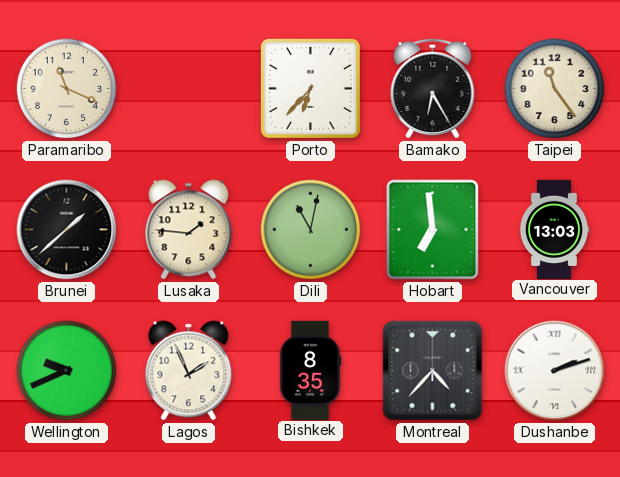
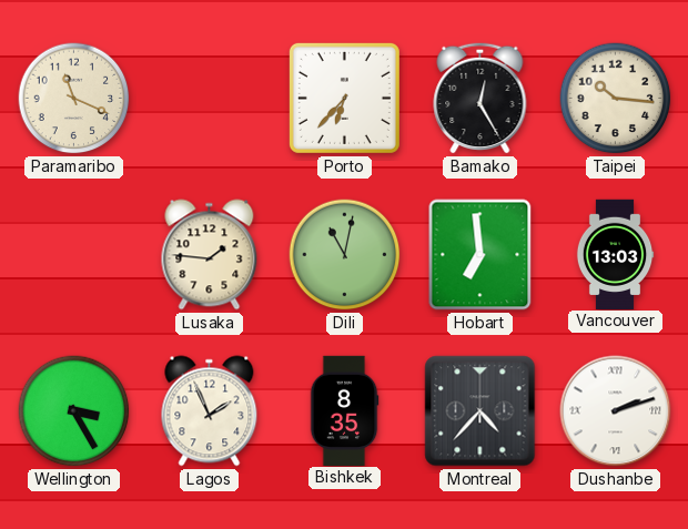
Bamako: 6:25 -> 12:25 (480, 98)
Taipei: 11:24 -> 10:16 (616, 99)
Brunei: 1:38 -> none (67, 230)
Wellington: 9:41 -> 3:25 (74, 411)
